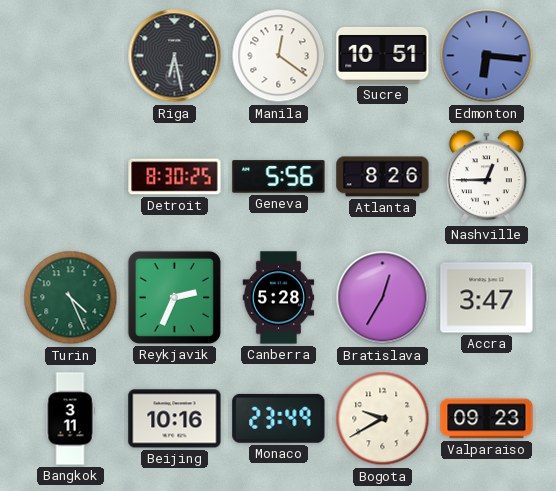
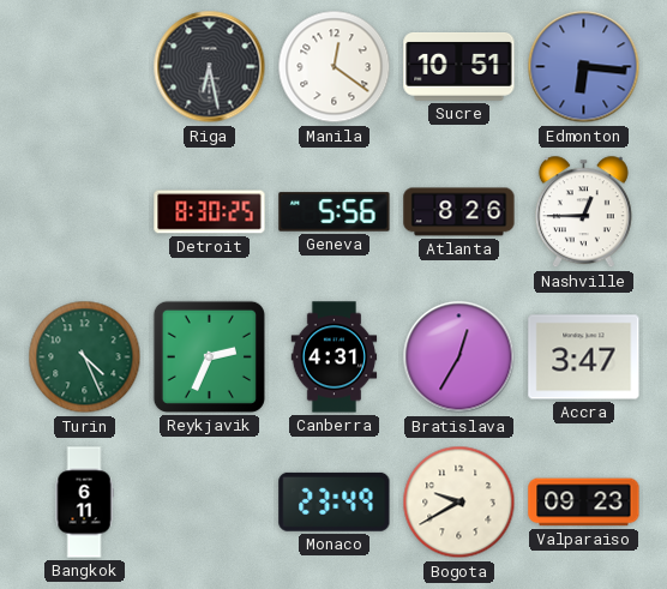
Canberra: 5:28 -> 4:31 (335, 357)
Bangkok: 3:11 -> 6:11 (84, 503)
Beijing: 10:16 -> none (175, 419)
